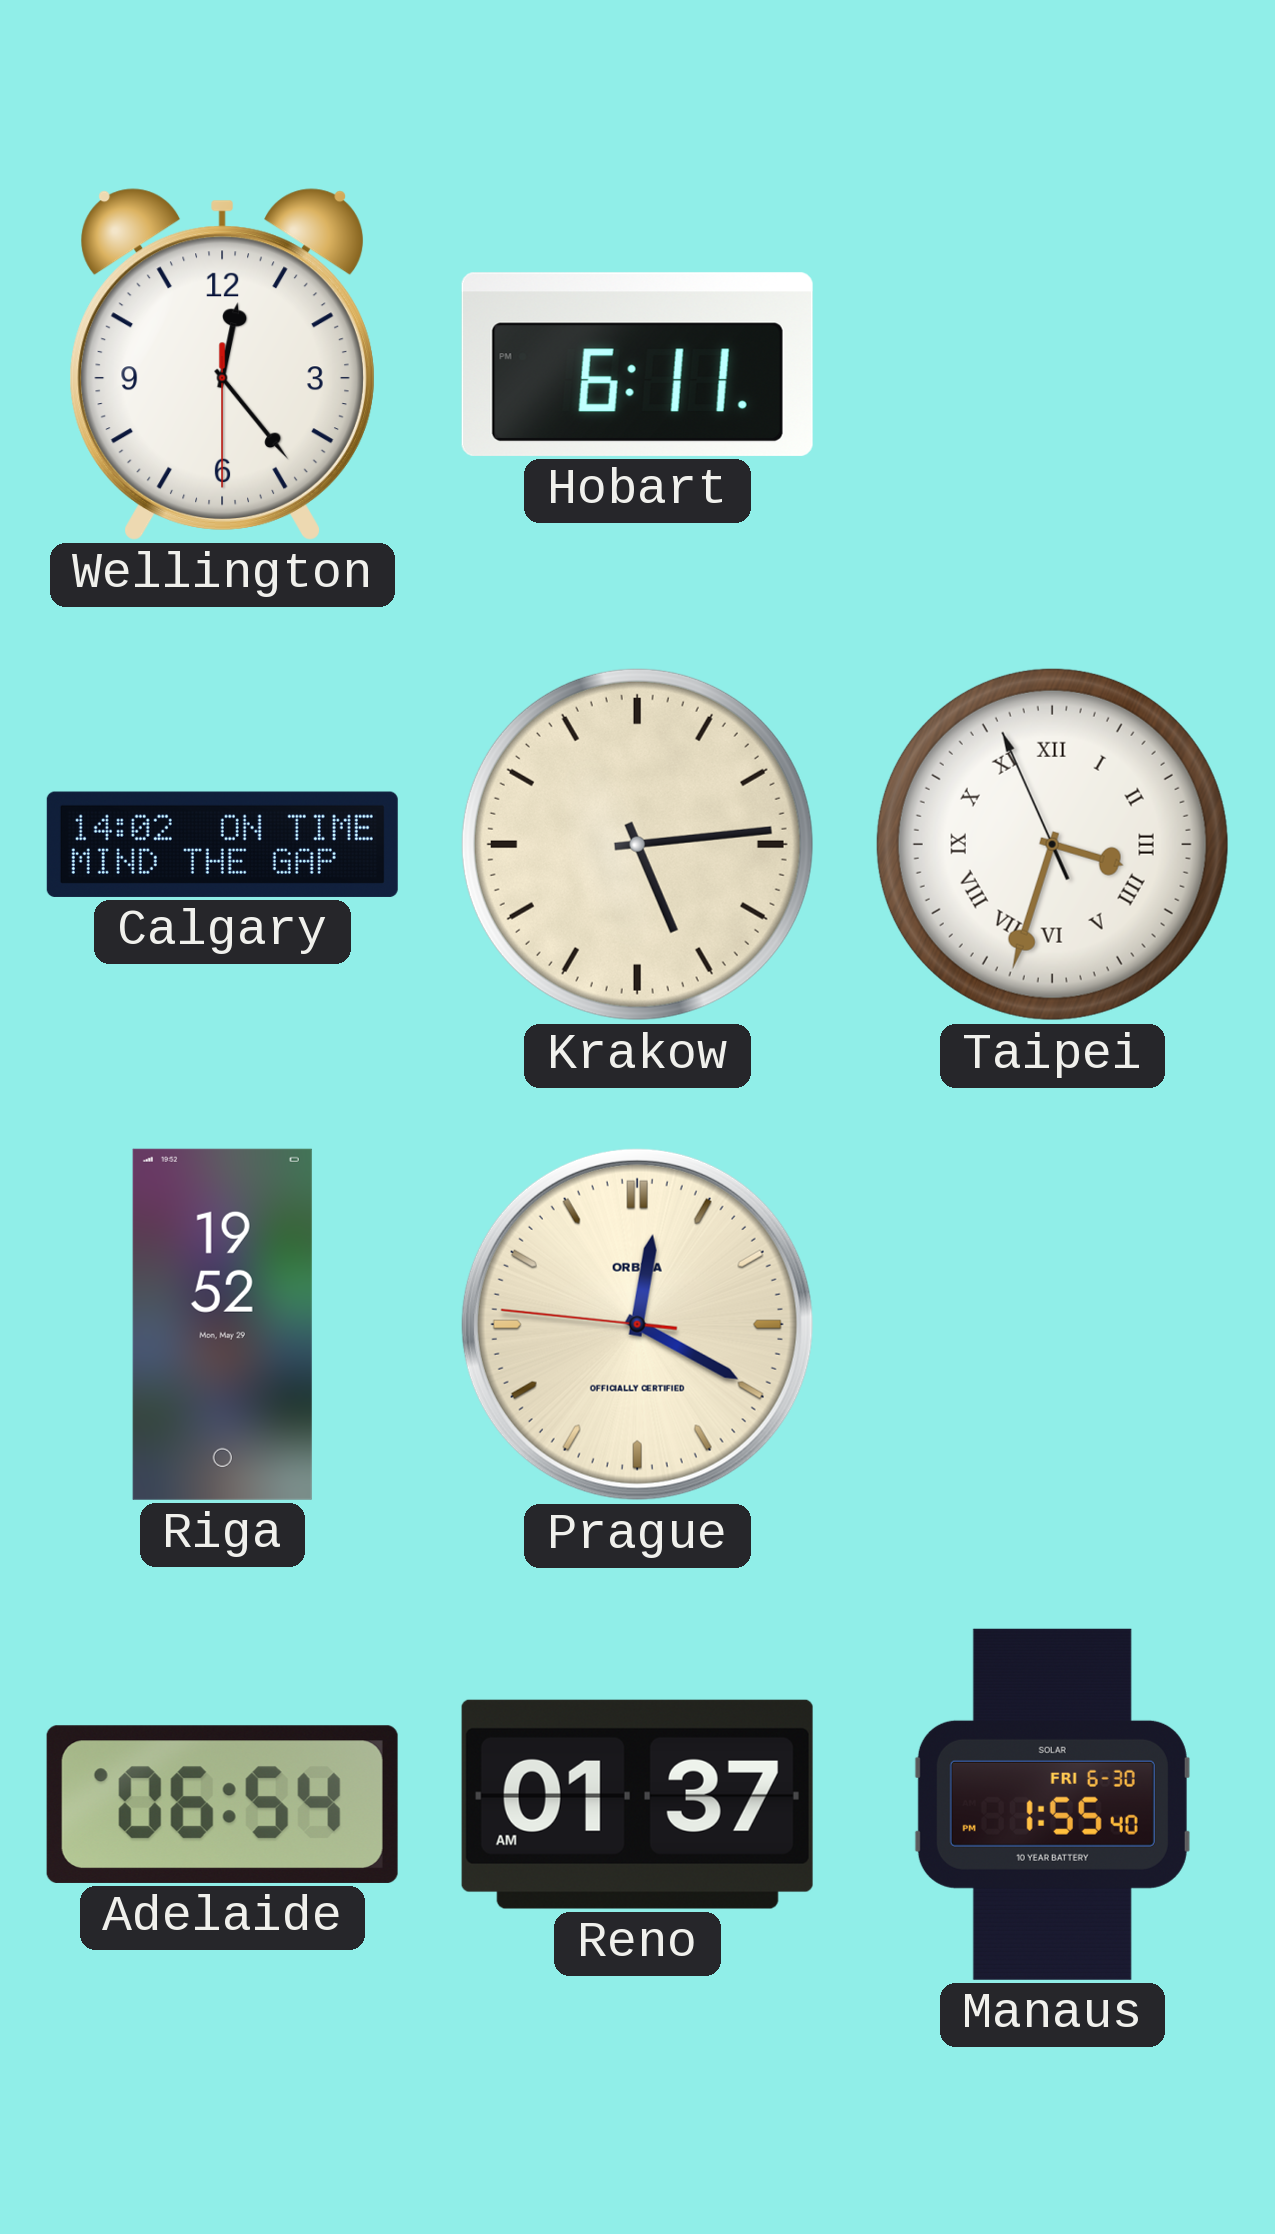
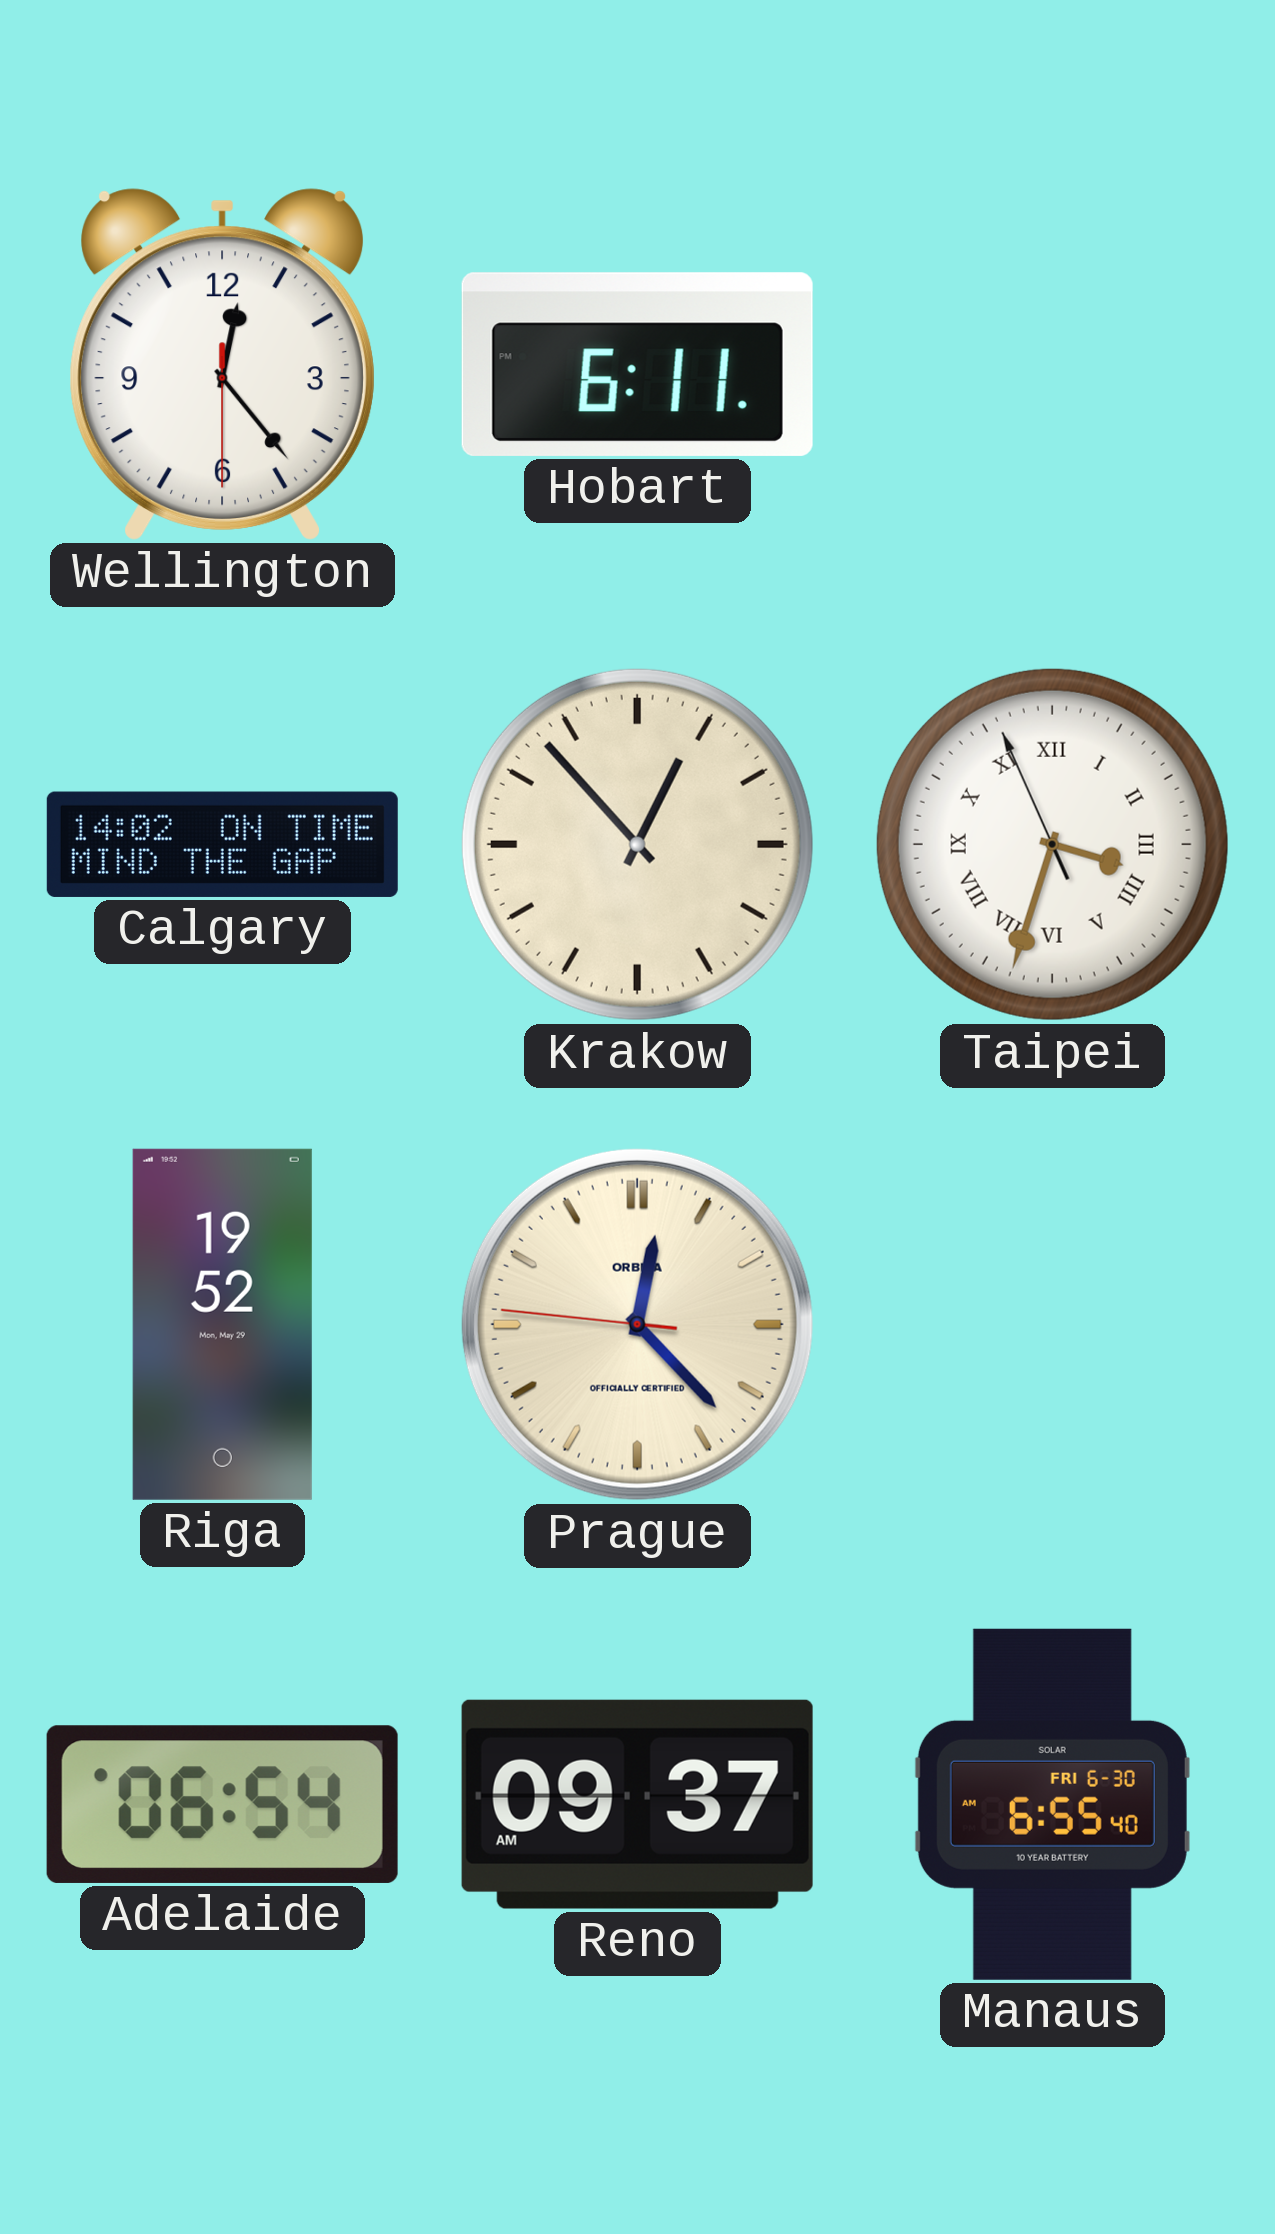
Krakow: 5:14 -> 12:53 (637, 844)
Prague: 12:19 -> 12:22 (637, 1324)
Reno: 01:37 -> 09:37 (637, 1804)
Manaus: 1:55 -> 6:55 (1052, 1804)
